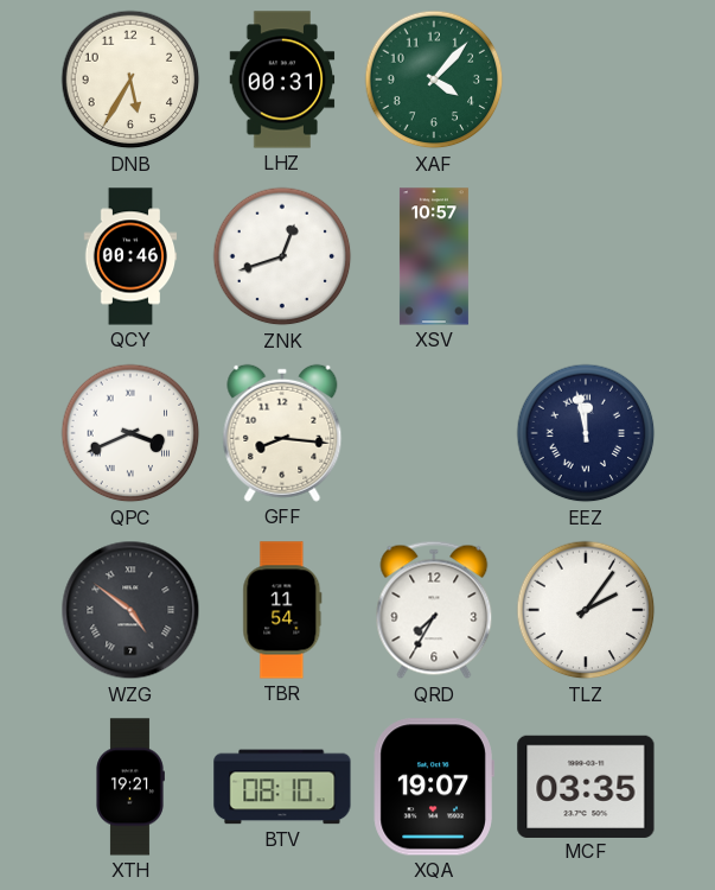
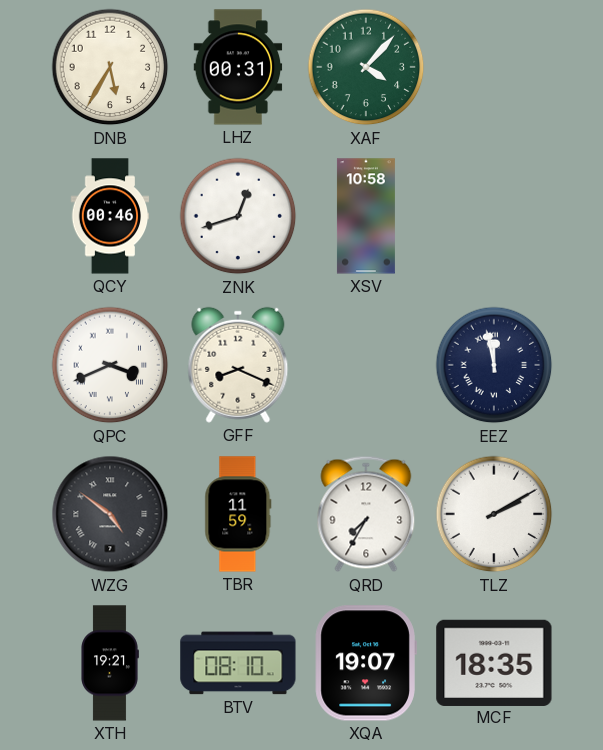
XSV: 10:57 -> 10:58 (366, 216)
GFF: 8:16 -> 8:19 (238, 365)
TBR: 11:54 -> 11:59 (238, 514)
TLZ: 2:06 -> 2:10 (494, 514)
MCF: 03:35 -> 18:35 (494, 662)
